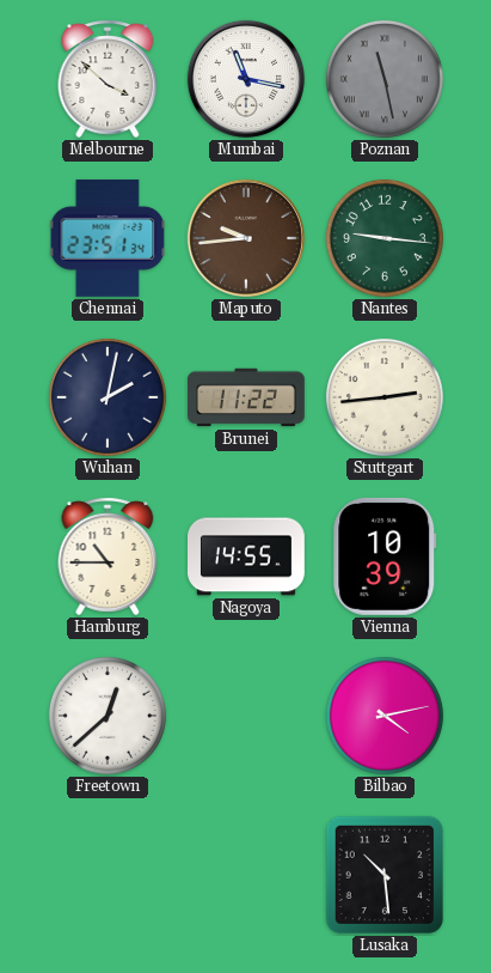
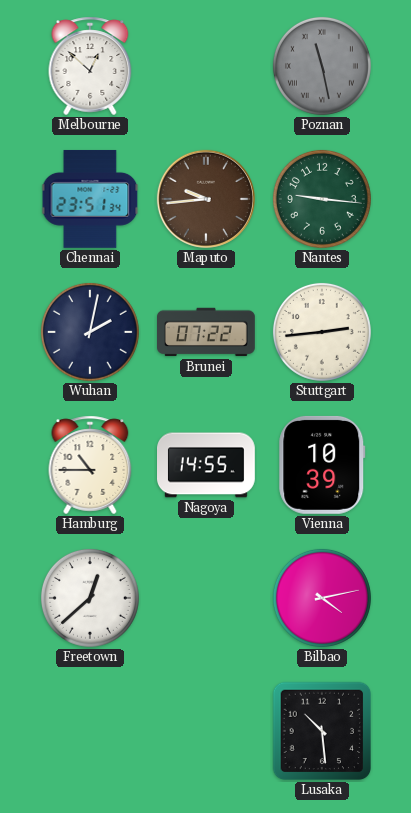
Melbourne: 3:52 -> 12:52 (90, 66)
Mumbai: 11:17 -> none (246, 79)
Brunei: 11:22 -> 07:22 (207, 332)
